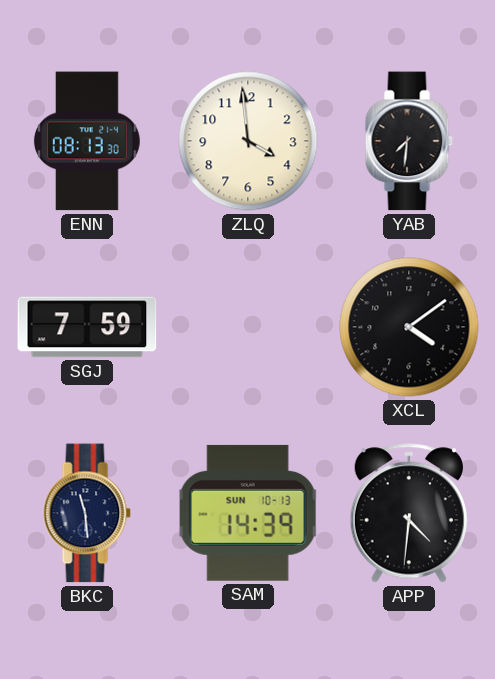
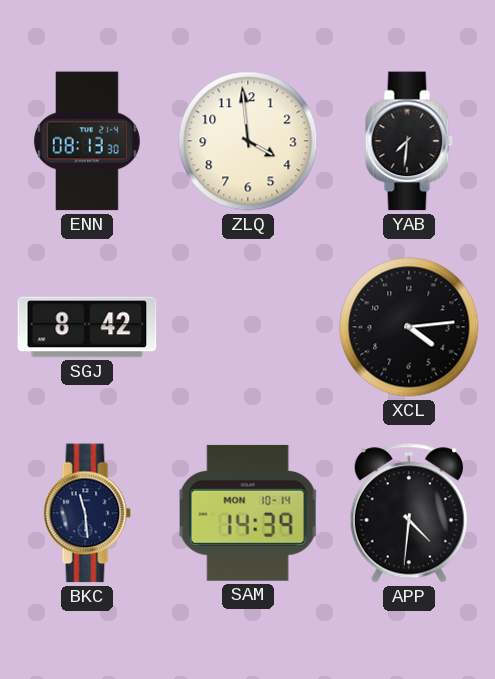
SGJ: 7:59 -> 8:42 (87, 327)
XCL: 4:09 -> 4:14 (409, 327)
SAM date: SUN 10-13 -> MON 10-14 (248, 513)
